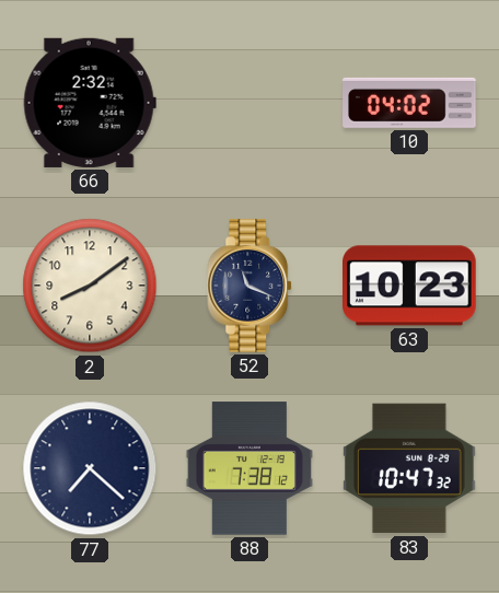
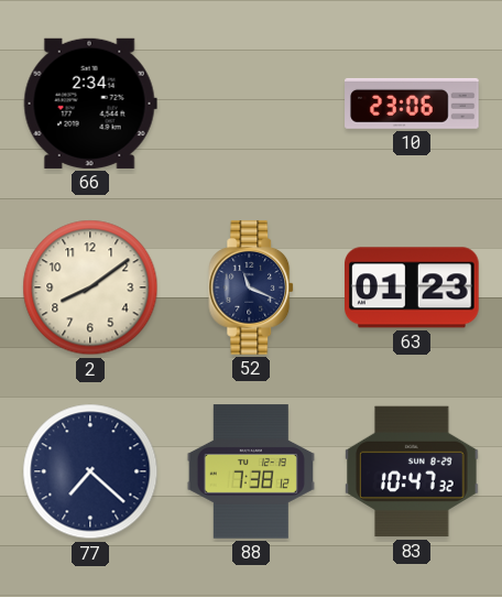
66: 2:32 -> 2:34 (90, 104)
10: 04:02 -> 23:06 (412, 104)
63: 10:23 -> 01:23 (413, 287)
